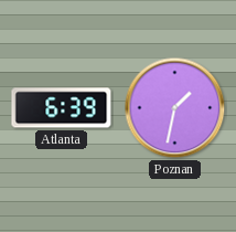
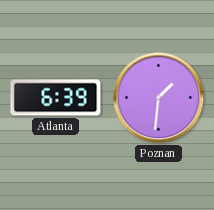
Poznan: 1:32 -> 1:31 (159, 98)
